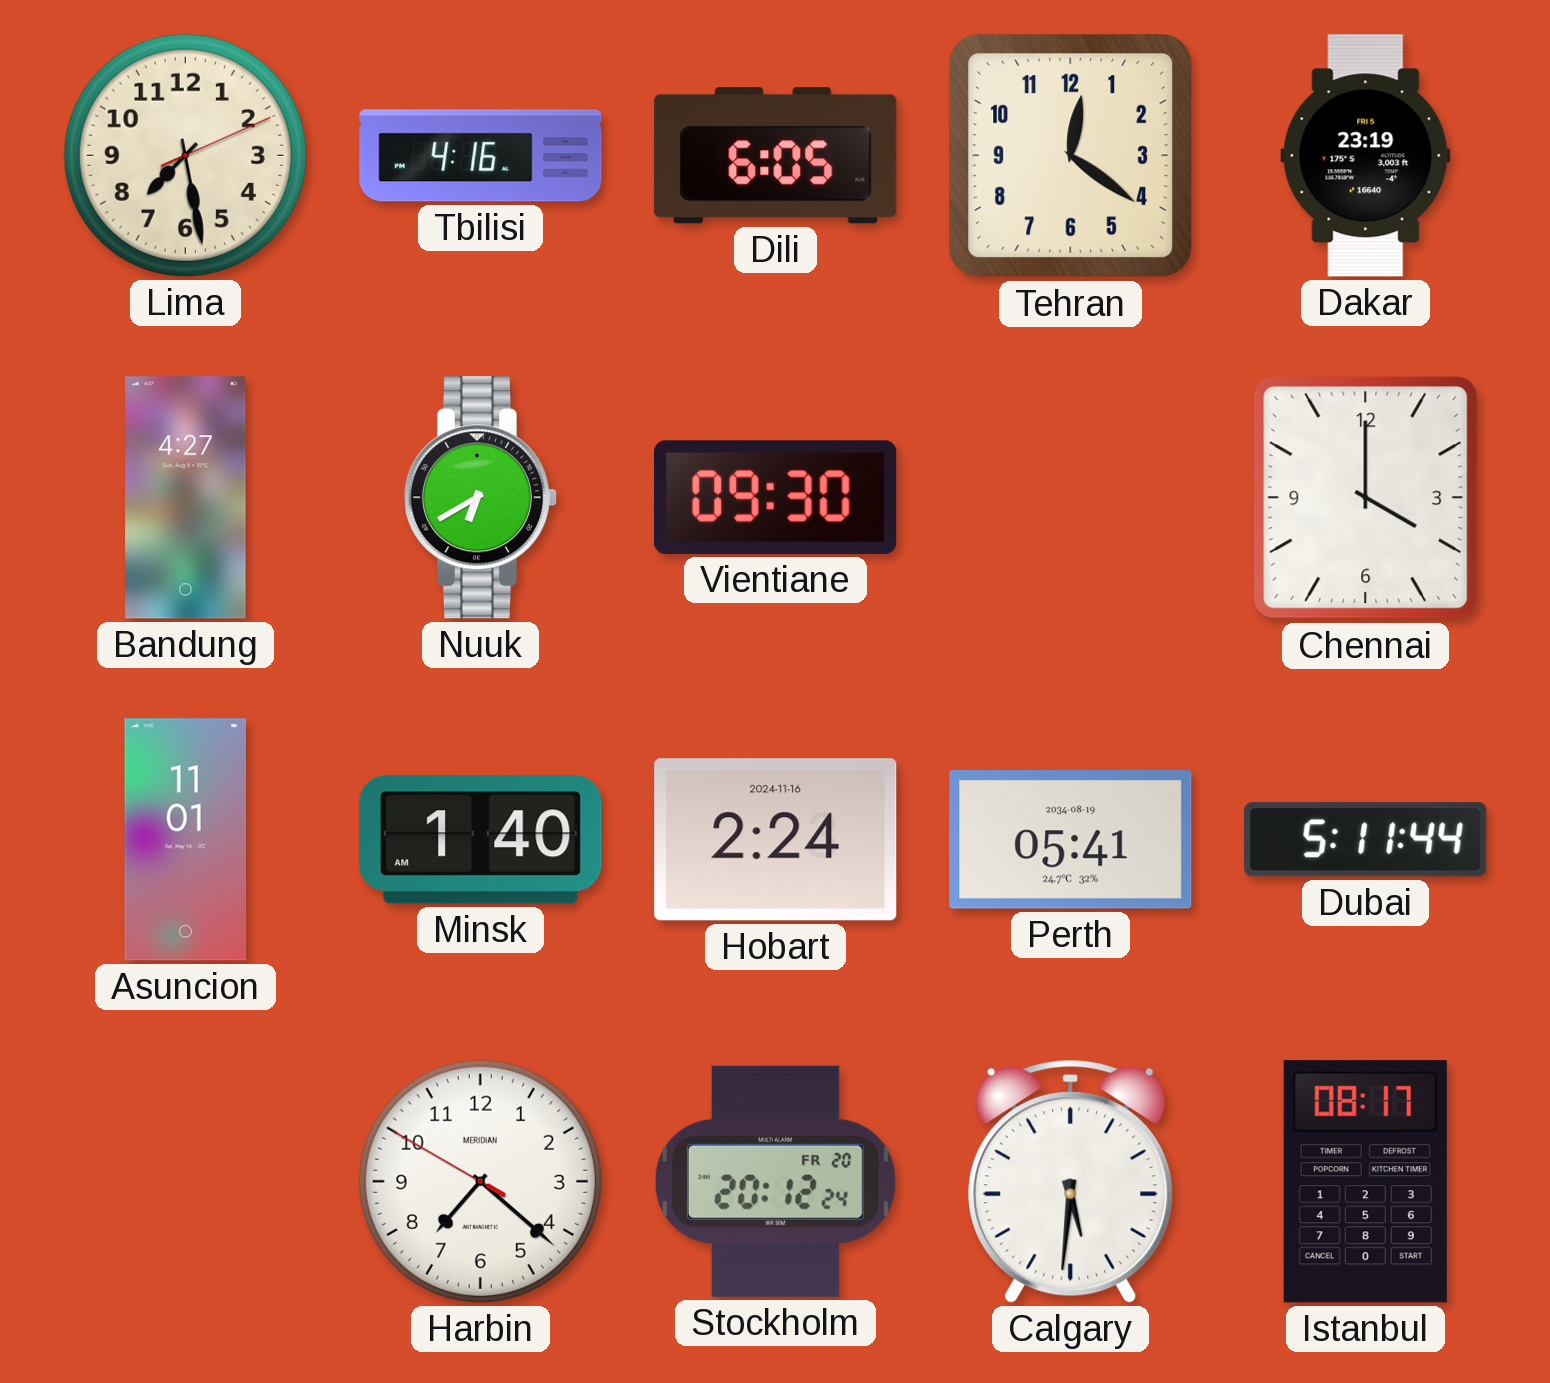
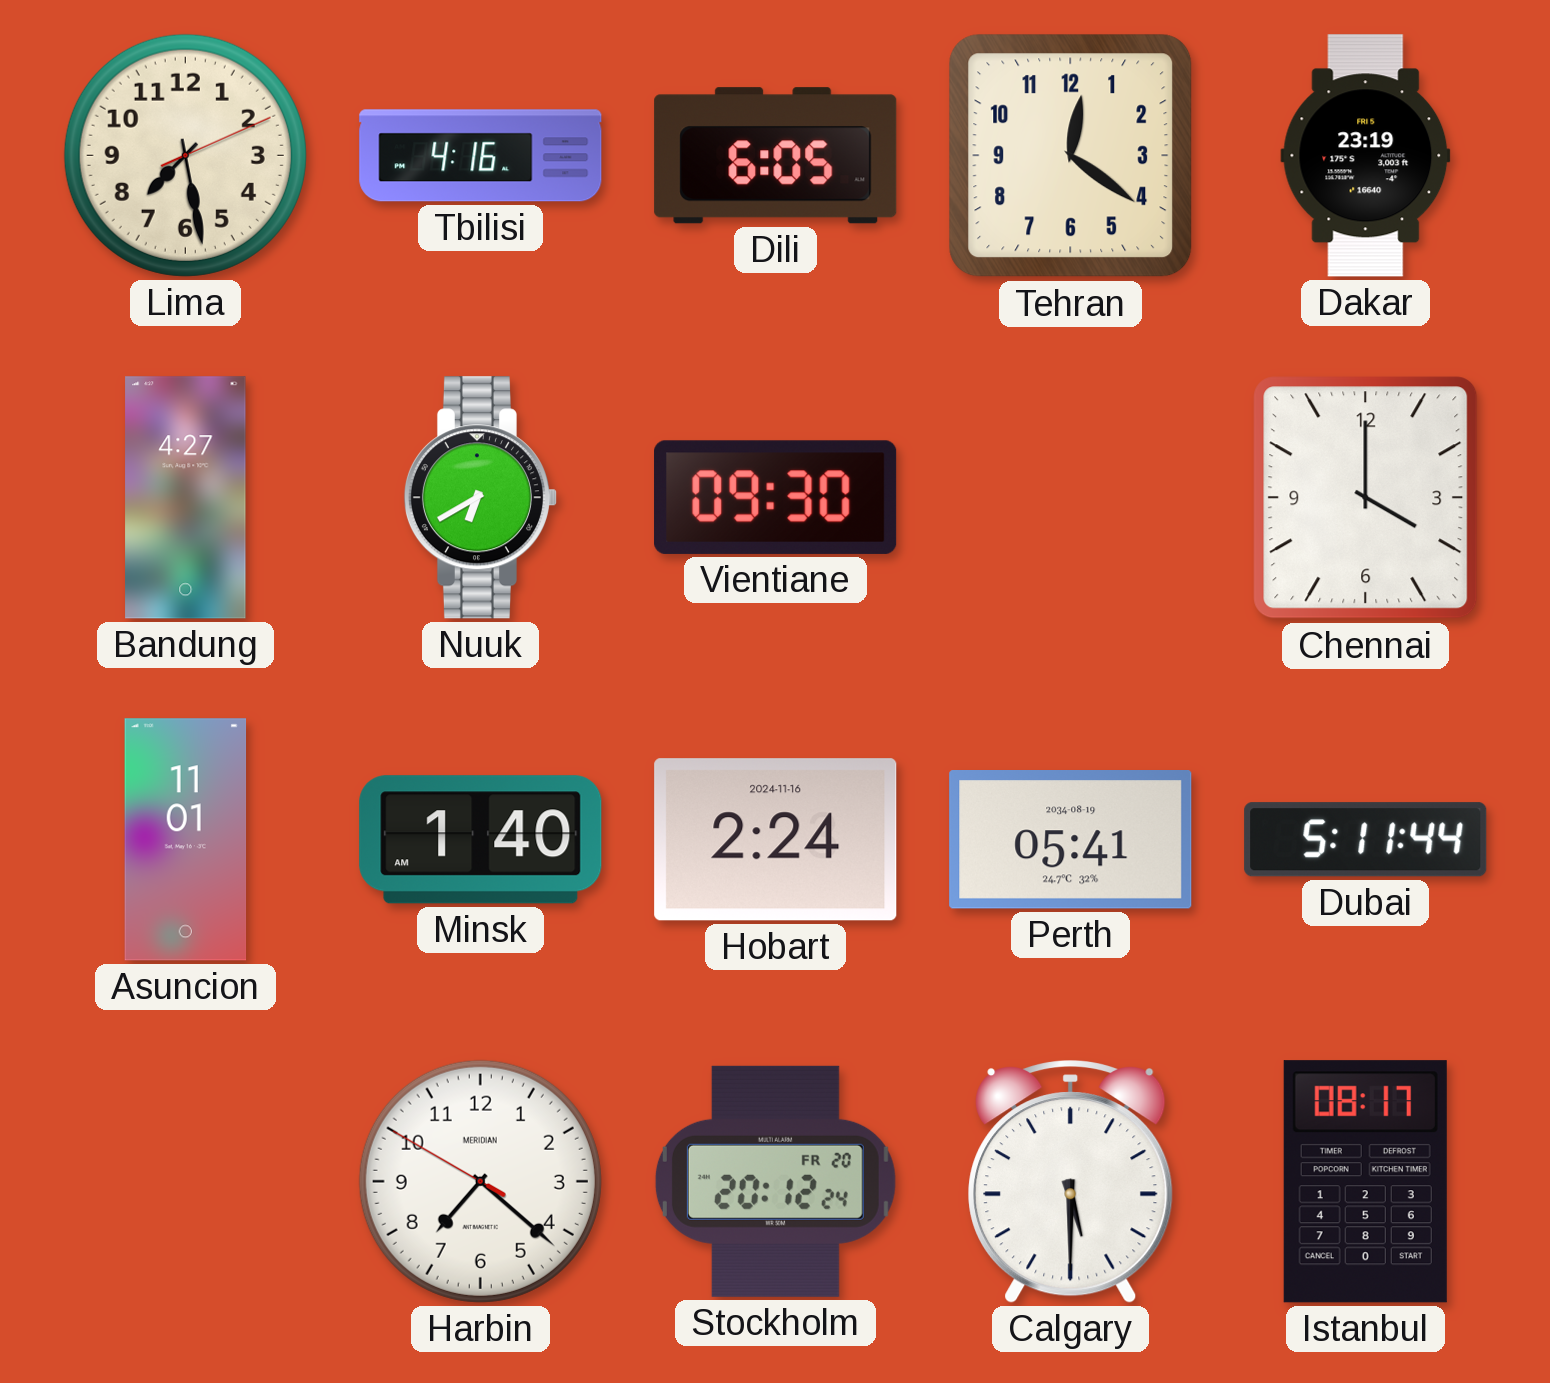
Calgary: 5:31 -> 5:30 (1071, 1182)
